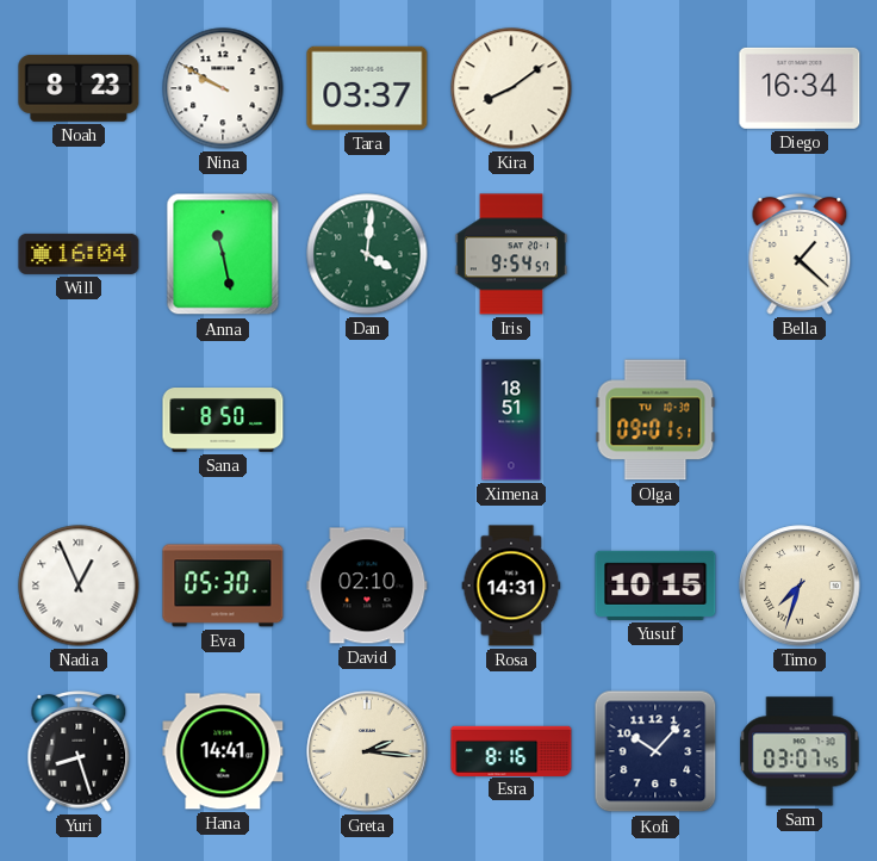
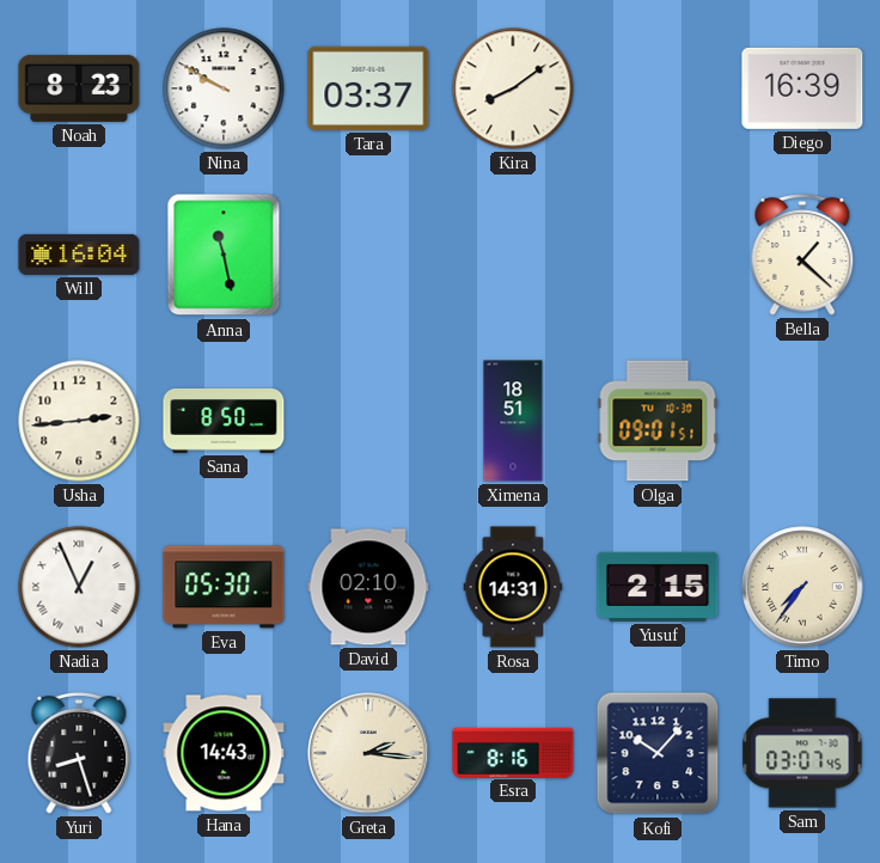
Diego: 16:34 -> 16:39 (802, 88)
Dan: 4:01 -> none (367, 254)
Iris: 9:54 -> none (511, 254)
Usha: none -> 2:44 (79, 421)
Yusuf: 10:15 -> 2:15 (658, 587)
Timo: 7:33 -> 7:36 (802, 587)
Hana: 14:41 -> 14:43 (224, 753)
